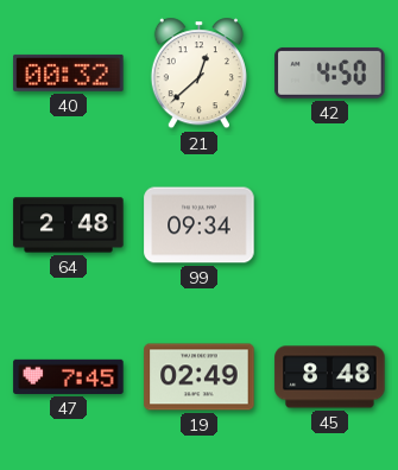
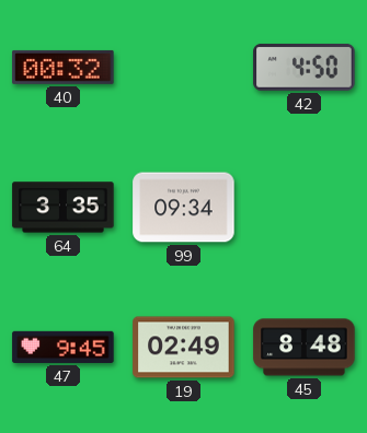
21: 12:38 -> none (198, 74)
64: 2:48 -> 3:35 (64, 208)
47: 7:45 -> 9:45 (64, 347)
